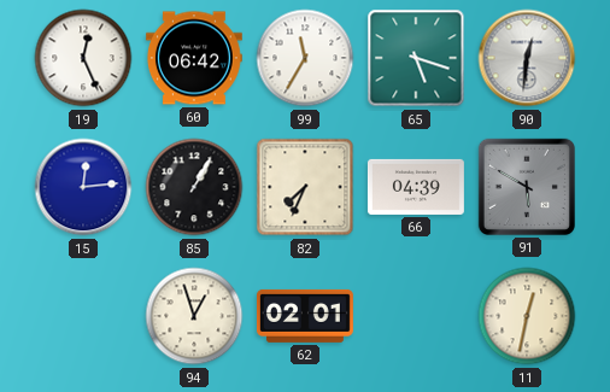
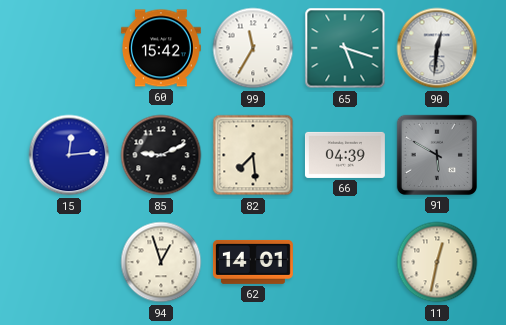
19: 12:26 -> none (83, 58)
60: 06:42 -> 15:42 (161, 48)
85: 1:05 -> 9:11 (161, 155)
82: 7:34 -> 7:29 (253, 155)
62: 02:01 -> 14:01 (253, 262)
